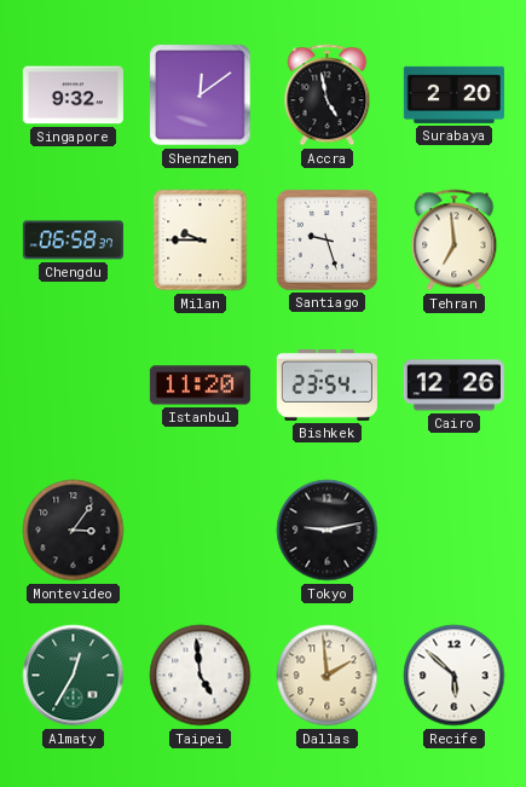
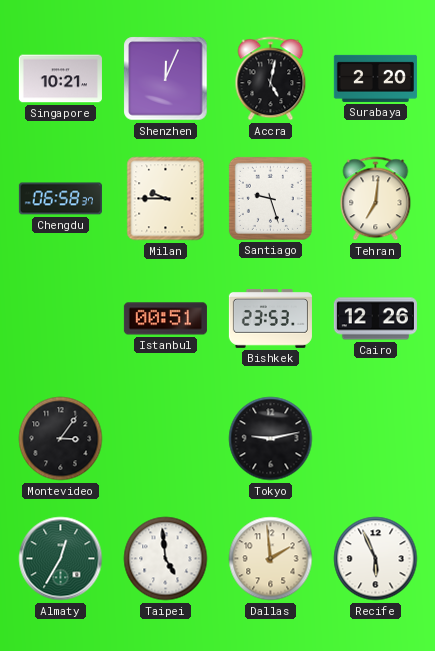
Singapore: 9:32 -> 10:21 (60, 79)
Shenzhen: 12:09 -> 12:04 (166, 79)
Accra: 4:58 -> 5:02 (271, 79)
Tehran: 6:59 -> 7:01 (376, 199)
Istanbul: 11:20 -> 00:51 (165, 319)
Bishkek: 23:54 -> 23:53 (270, 318)
Recife: 5:52 -> 5:56 (376, 559)
